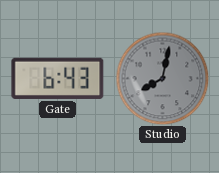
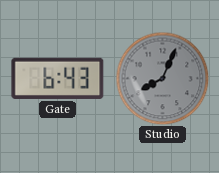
Studio: 8:02 -> 8:04 (162, 78)
